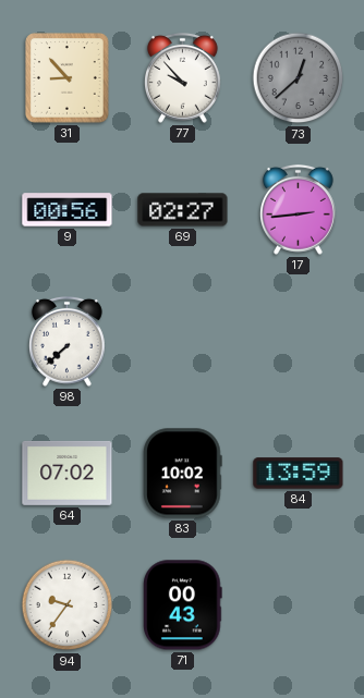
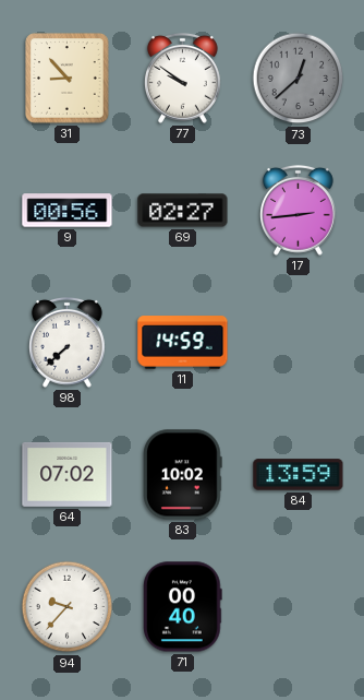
77: 9:53 -> 9:51 (183, 78)
11: none -> 14:59 (183, 343)
94: 9:36 -> 9:37 (68, 607)
71: 00:43 -> 00:40 (183, 607)
